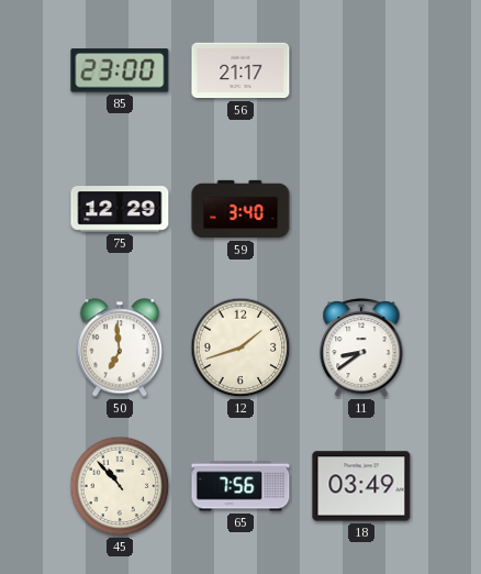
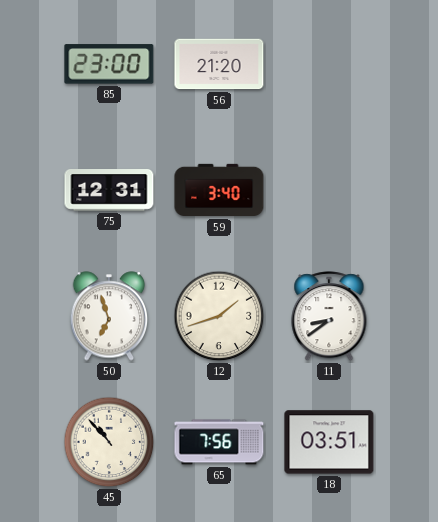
56: 21:17 -> 21:20 (219, 64)
75: 12:29 -> 12:31 (109, 191)
50: 6:59 -> 6:57 (109, 316)
18: 03:49 -> 03:51 (329, 442)
